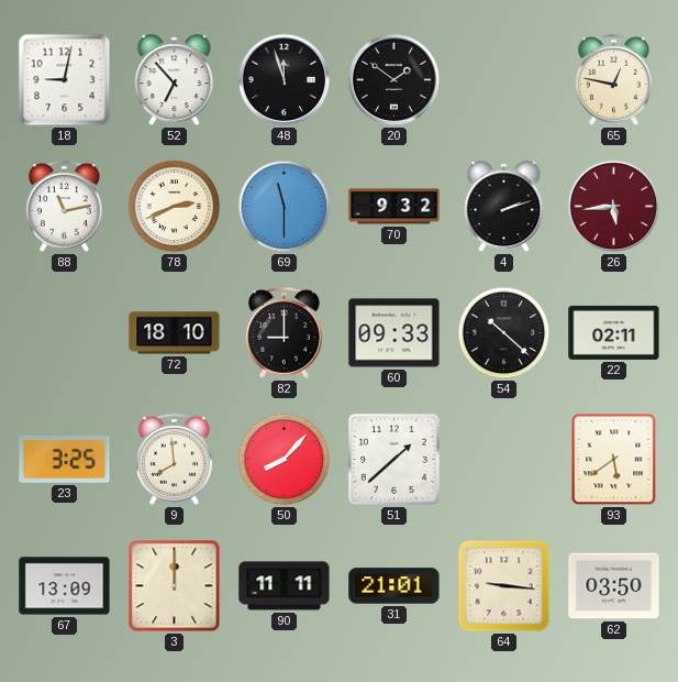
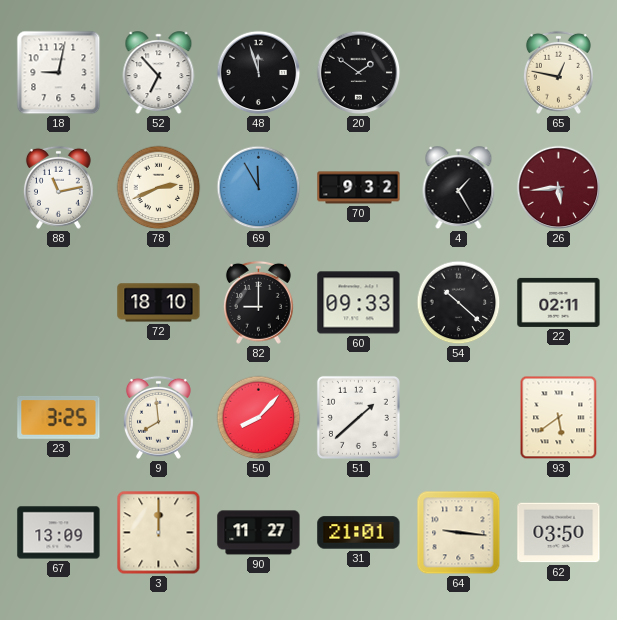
69: 11:30 -> 11:55 (259, 188)
4: 2:12 -> 1:25 (459, 188)
90: 11:11 -> 11:27 (259, 533)
